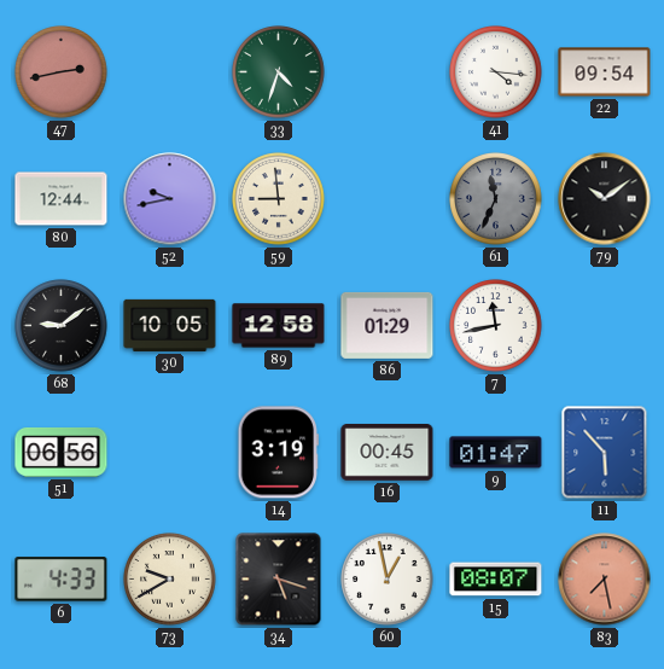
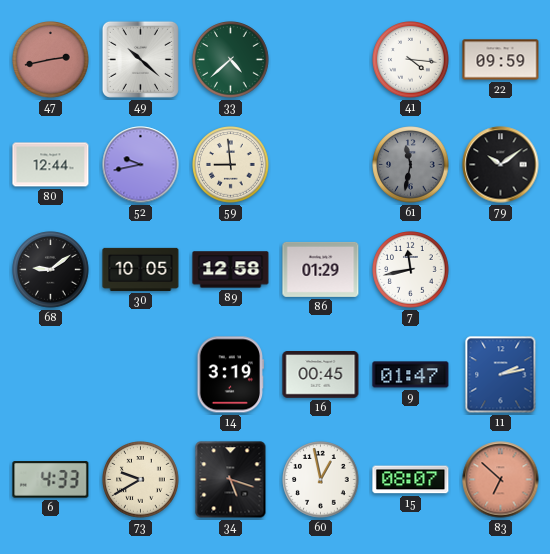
49: none -> 10:22 (140, 59)
33: 4:33 -> 4:38 (231, 60)
22: 09:54 -> 09:59 (501, 60)
61: 11:34 -> 11:32 (411, 165)
51: 06:56 -> none (62, 452)
11: 5:53 -> 2:13 (501, 375)
83: 7:28 -> 6:52 (501, 480)
